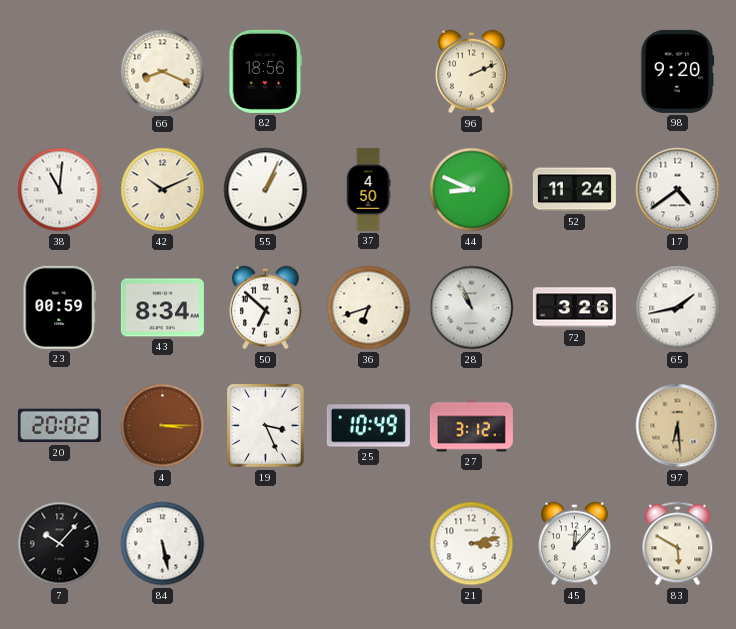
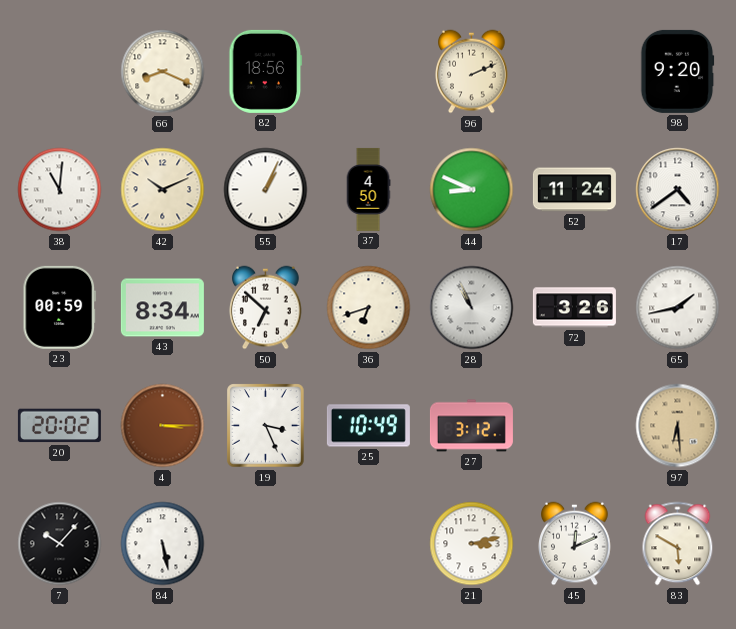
45: 12:07 -> 12:11 (575, 544)
